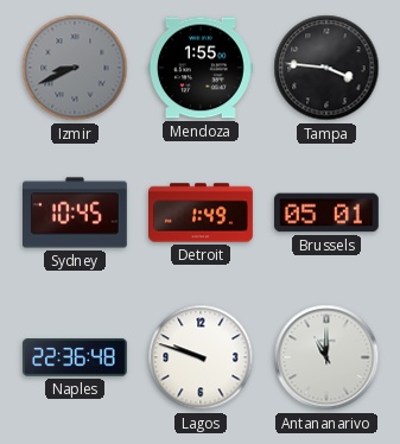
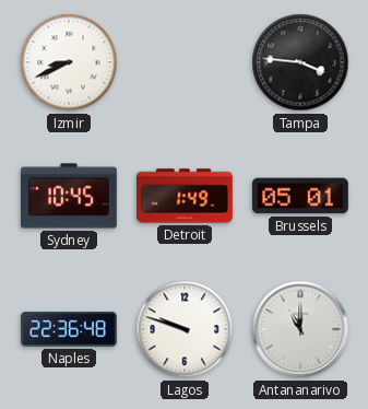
Izmir dial: grey -> white (69, 62)
Mendoza: 1:55 -> none (202, 68)
